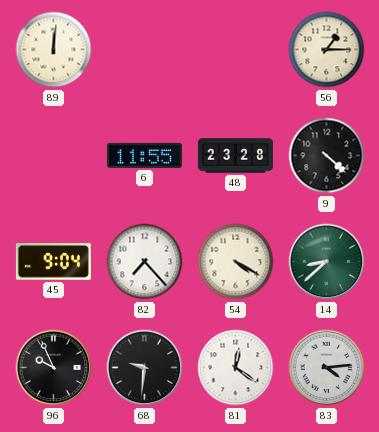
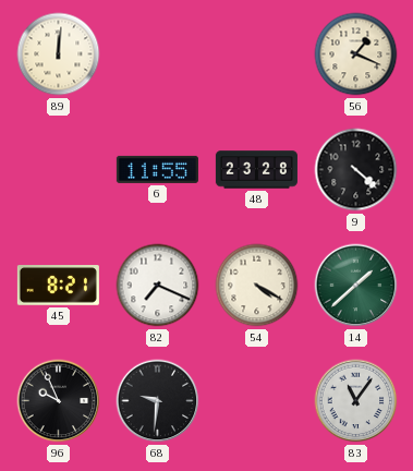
56: 1:15 -> 1:19 (356, 55)
45: 9:04 -> 8:21 (58, 286)
82: 7:23 -> 7:19 (158, 286)
14: 8:38 -> 1:38 (356, 286)
81: 12:21 -> none (236, 368)
83: 4:14 -> 11:06 (356, 401)
